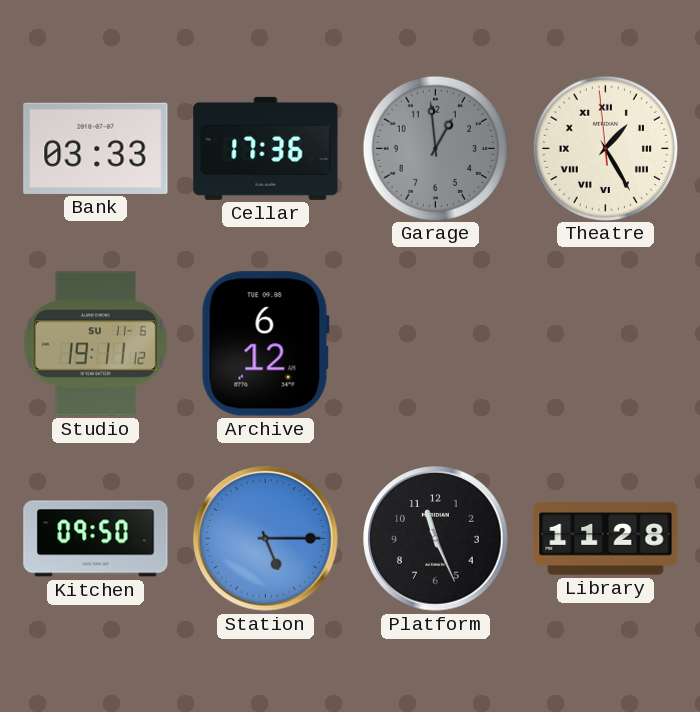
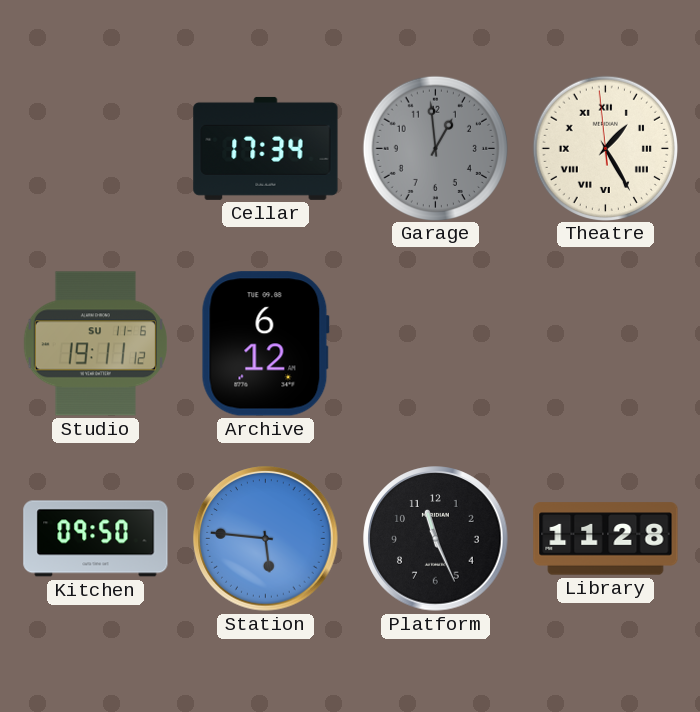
Bank: 03:33 -> none (96, 148)
Cellar: 17:36 -> 17:34 (266, 148)
Station: 5:15 -> 5:46 (266, 539)
